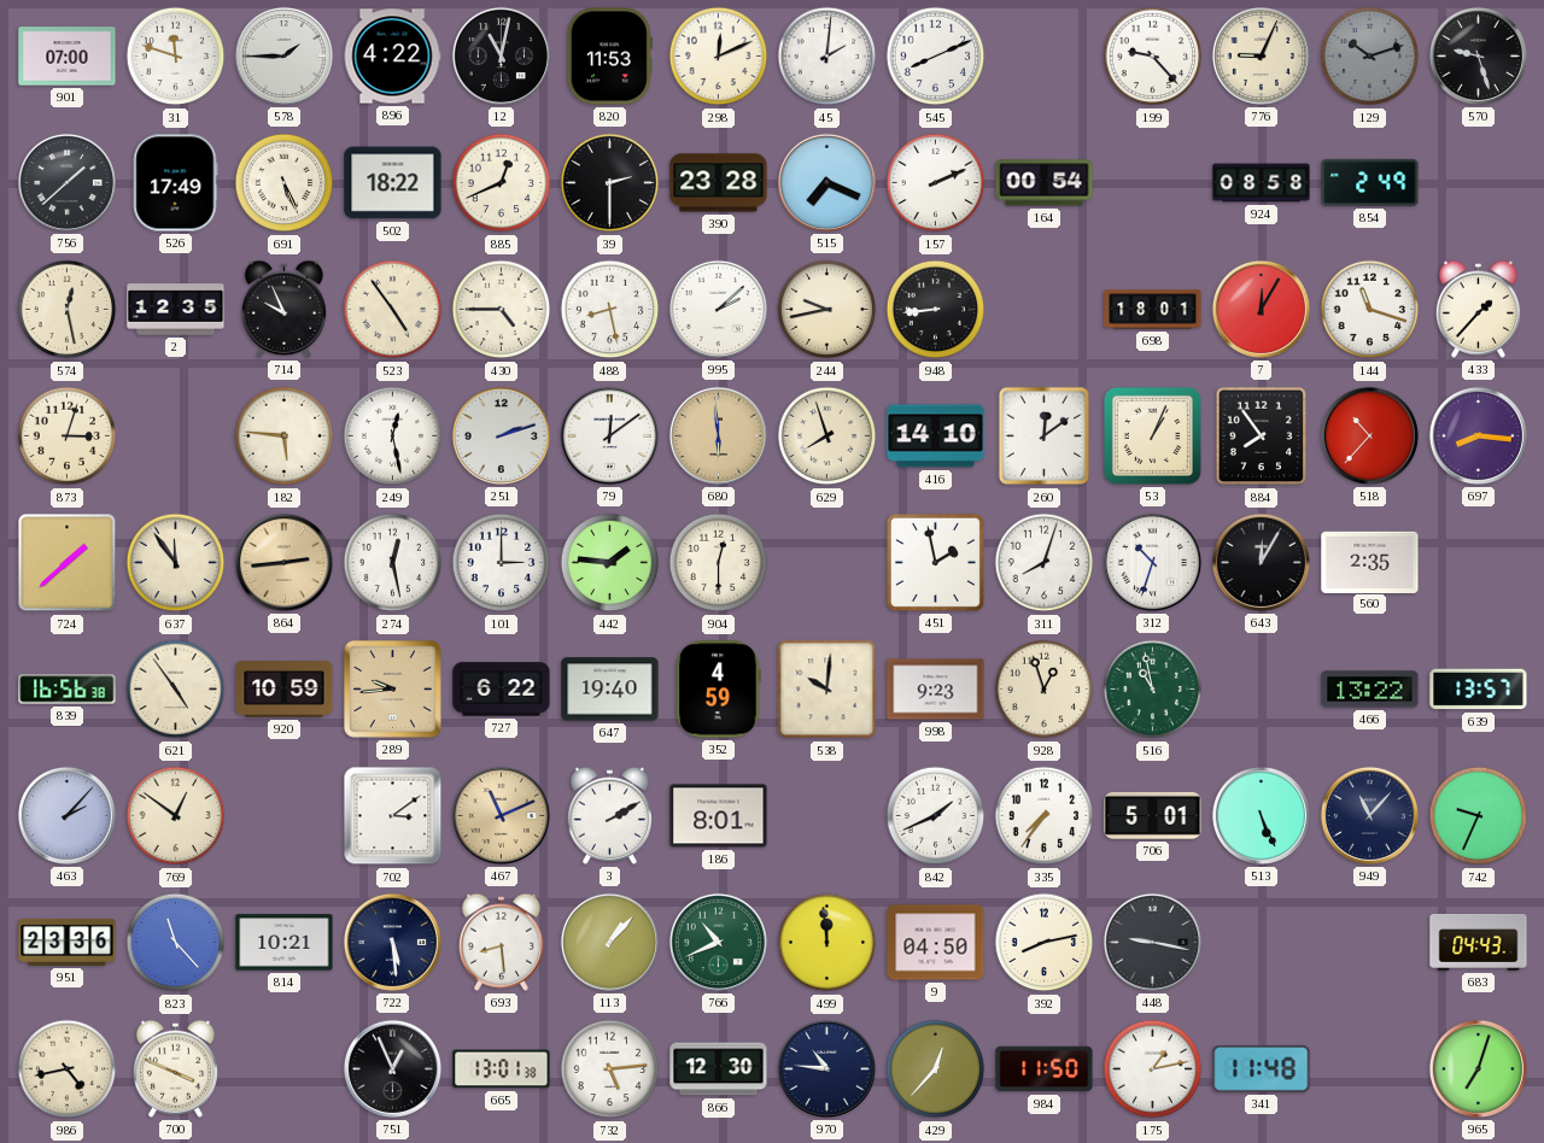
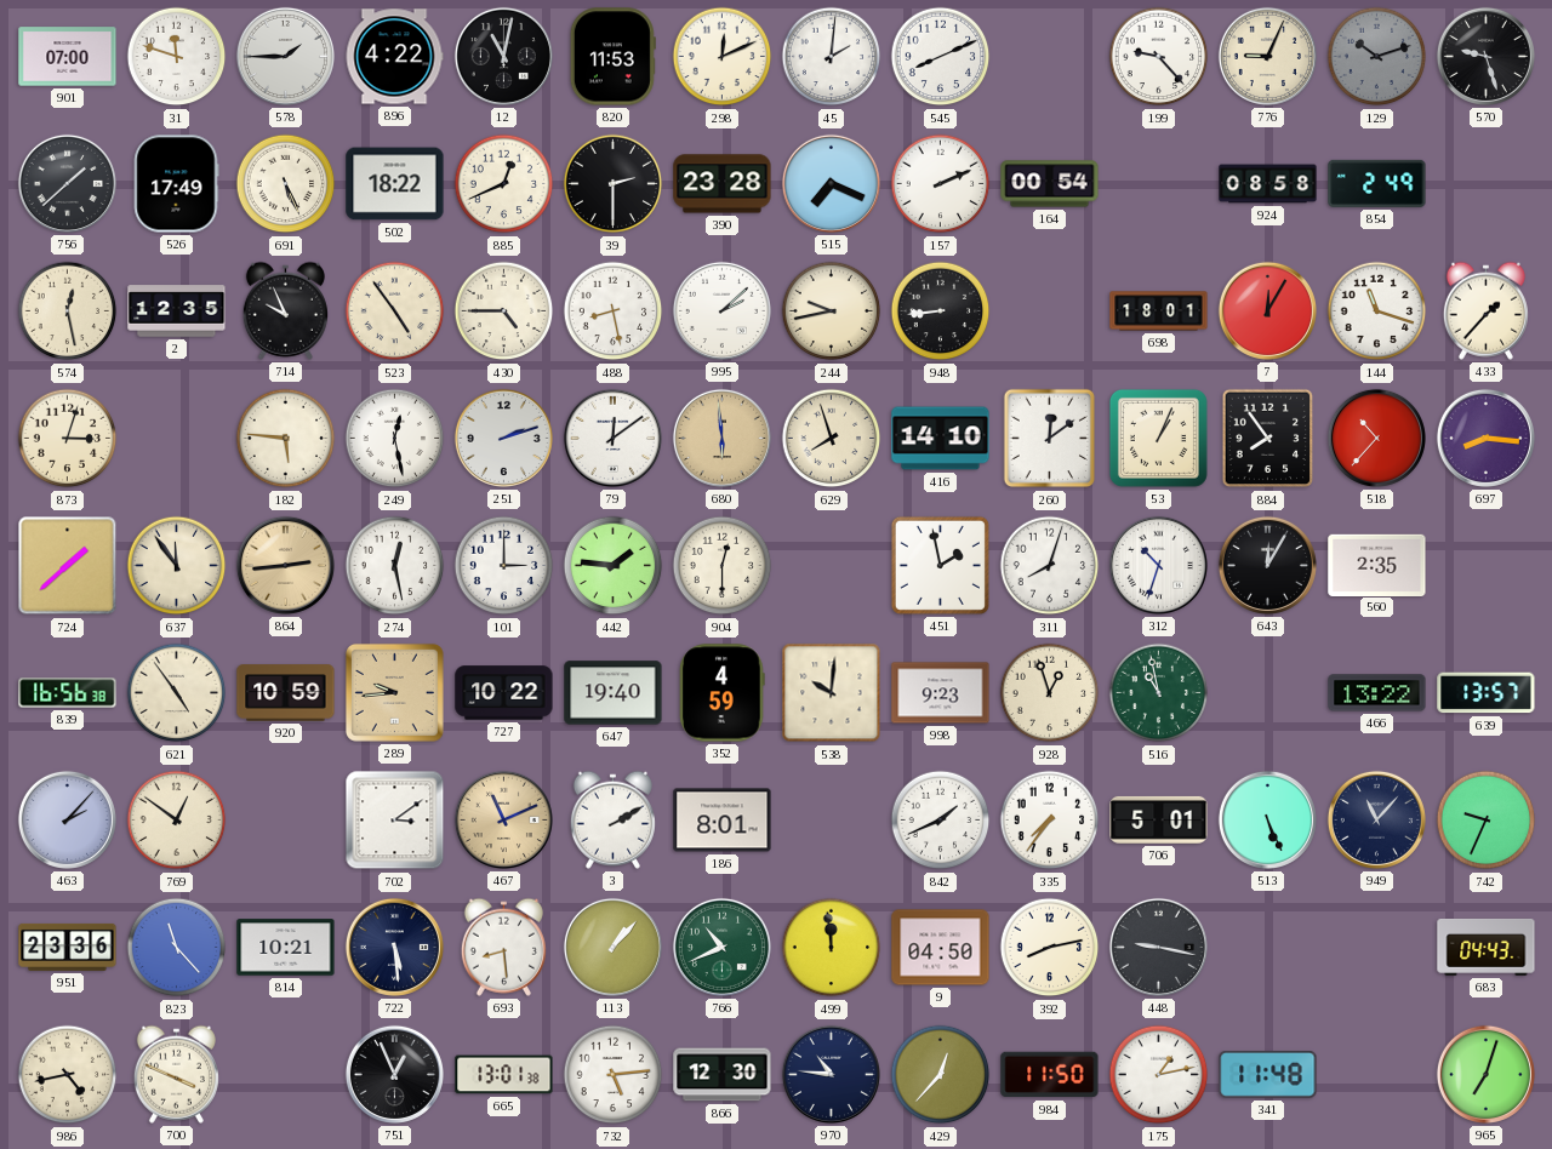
727: 6:22 -> 10:22 (504, 693)
